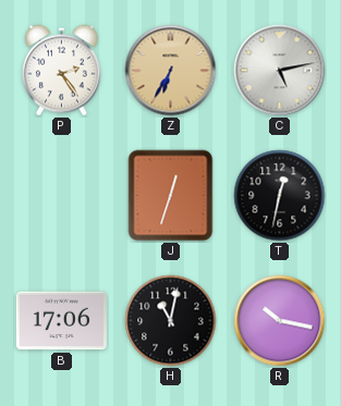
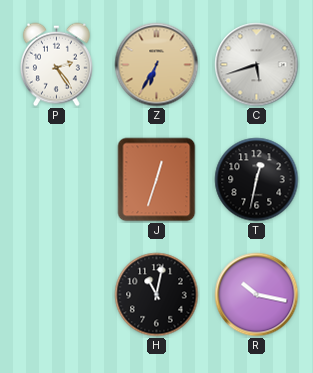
C: 5:13 -> 5:42 (257, 65)
B: 17:06 -> none (61, 321)
